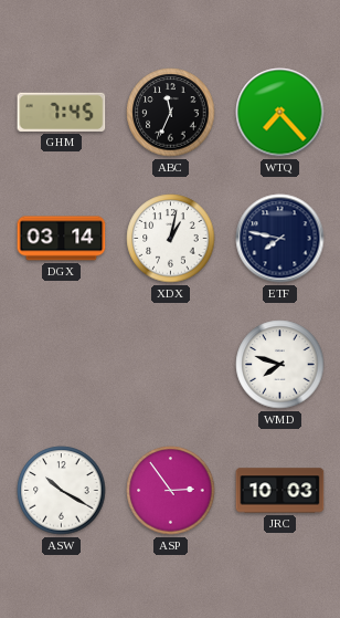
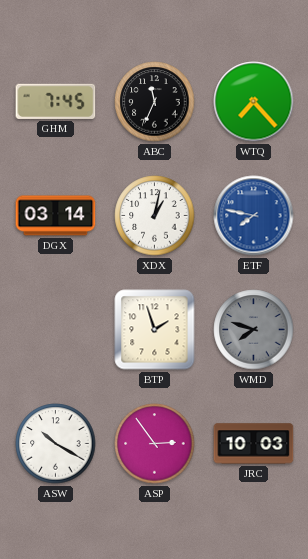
ETF dial: navy -> blue (254, 216)
BTP: none -> 1:57 (155, 330)
WMD dial: white -> grey (254, 330)
